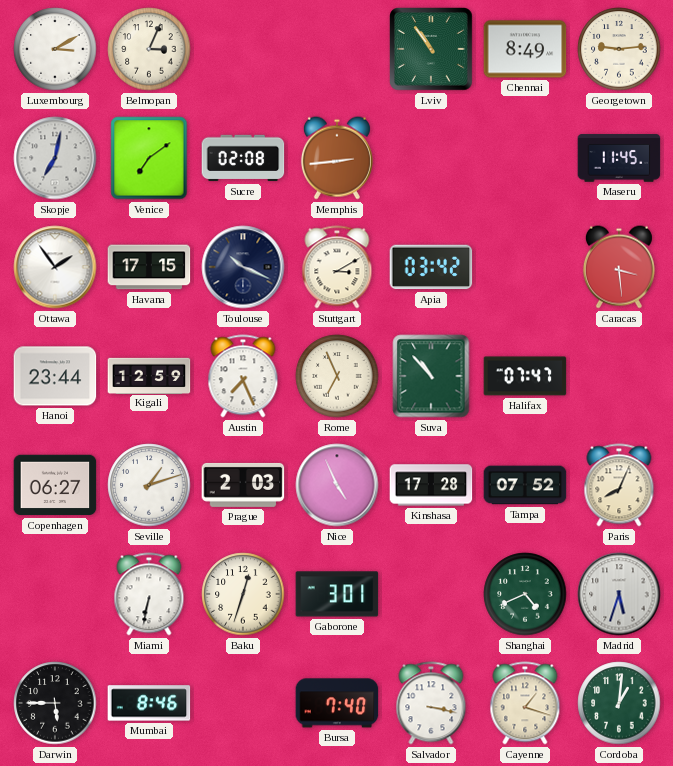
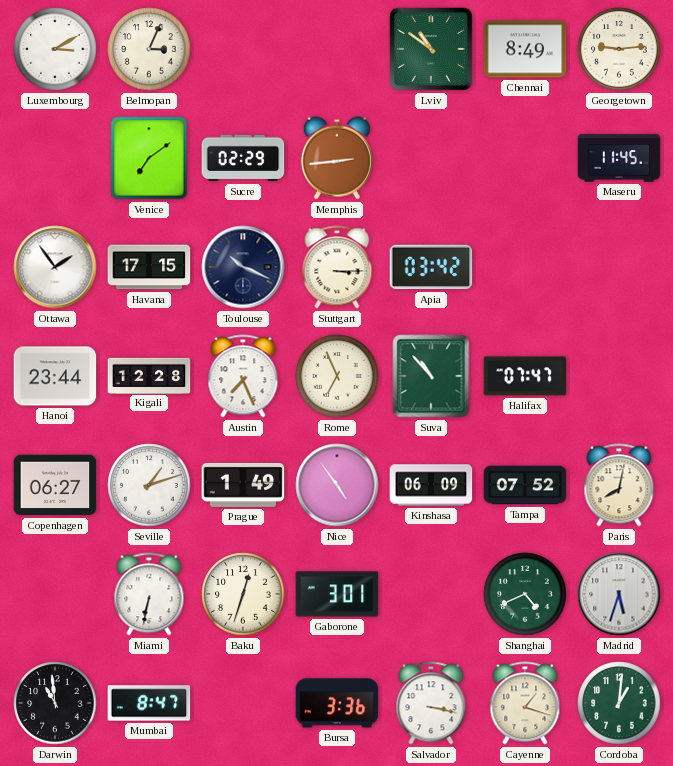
Lviv: 10:54 -> 10:51 (432, 50)
Skopje: 7:02 -> none (55, 158)
Sucre: 02:08 -> 02:29 (243, 158)
Stuttgart: 3:10 -> 3:15 (337, 267)
Caracas: 3:29 -> none (619, 267)
Kigali: 12:59 -> 12:28 (149, 375)
Prague: 2:03 -> 1:49 (243, 485)
Nice: 4:56 -> 4:54 (337, 485)
Kinshasa: 17:28 -> 06:09 (431, 485)
Paris: 8:04 -> 8:02 (619, 485)
Darwin: 5:45 -> 10:59 (55, 703)
Mumbai: 8:46 -> 8:47 (149, 703)
Bursa: 7:40 -> 3:36 (337, 703)
